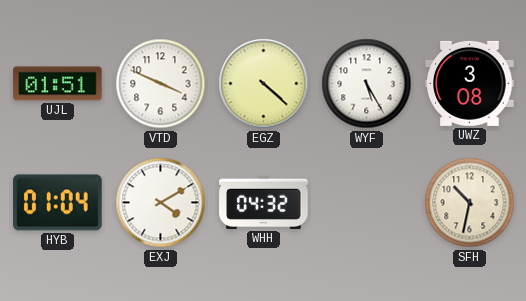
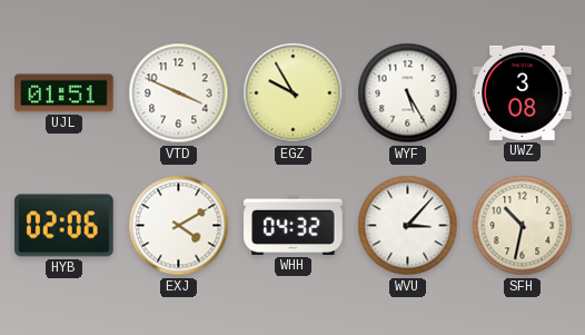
EGZ: 4:22 -> 9:55 (294, 93)
HYB: 01:04 -> 02:06 (65, 226)
WVU: none -> 3:07 (408, 226)
